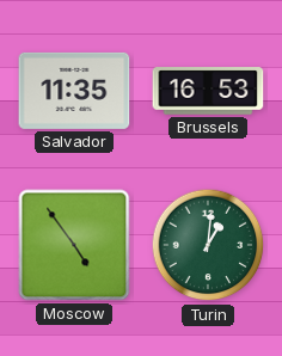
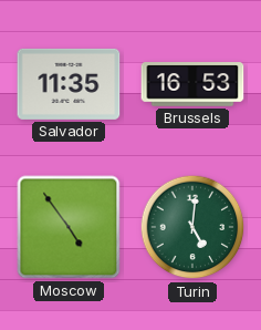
Turin: 1:01 -> 5:01 (192, 227)
